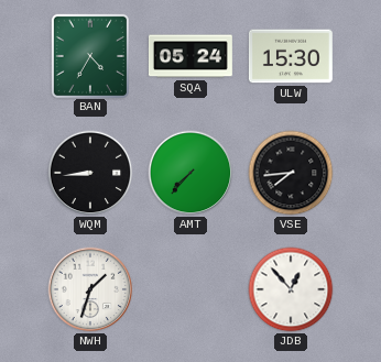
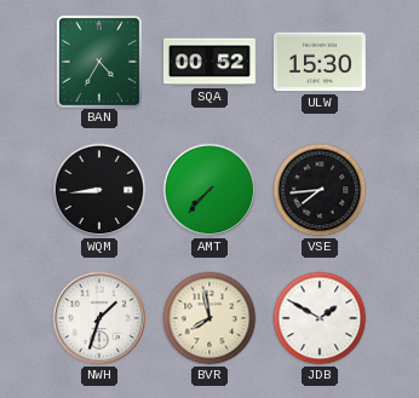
SQA: 05:24 -> 00:52 (209, 62)
BVR: none -> 7:58 (209, 318)
JDB: 12:53 -> 1:50 (320, 318)
